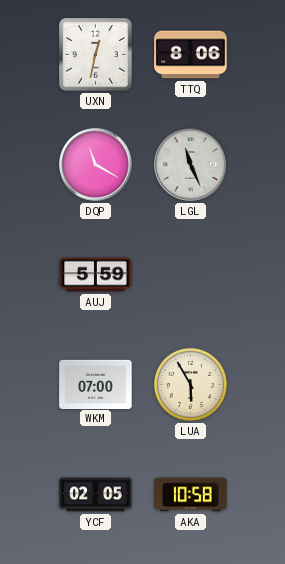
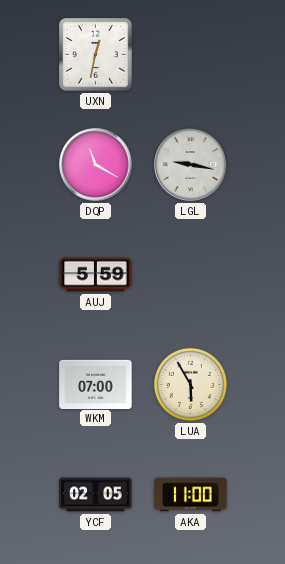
TTQ: 8:06 -> none (191, 55)
LGL: 11:26 -> 9:17 (191, 165)
AKA: 10:58 -> 11:00 (191, 495)
